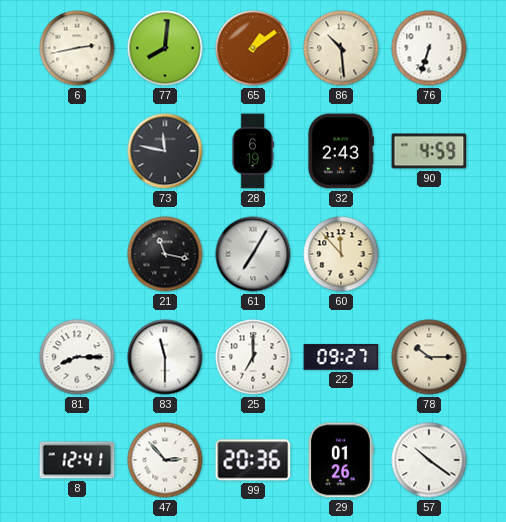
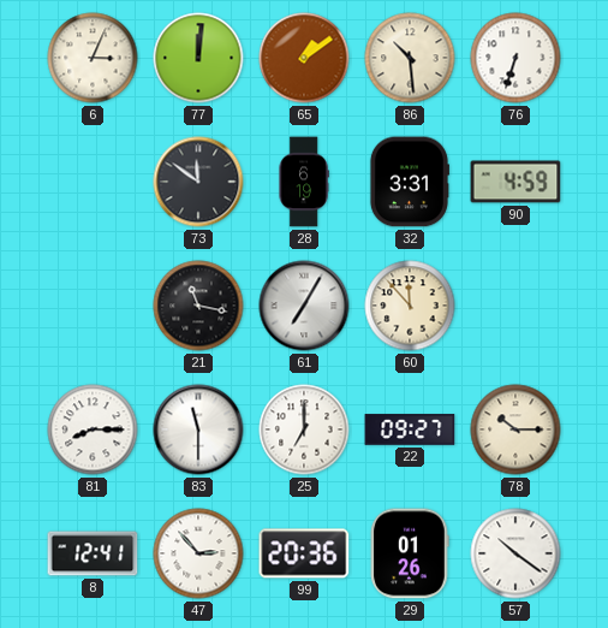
6: 2:43 -> 3:04 (93, 58)
77: 8:01 -> 12:01 (198, 58)
73: 11:47 -> 11:51 (198, 182)
32: 2:43 -> 3:31 (409, 182)
